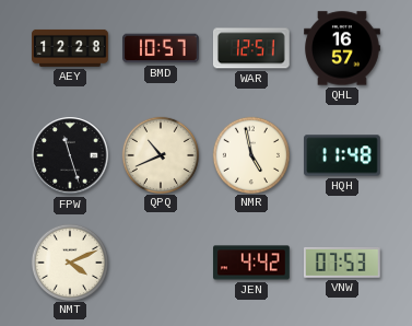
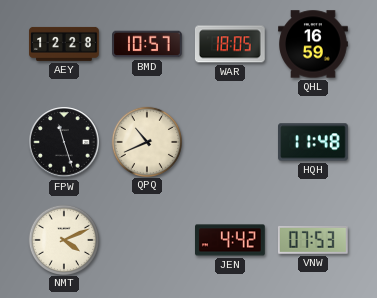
WAR: 12:51 -> 18:05 (230, 44)
QHL: 16:57 -> 16:59 (313, 44)
NMR: 4:58 -> none (250, 154)
